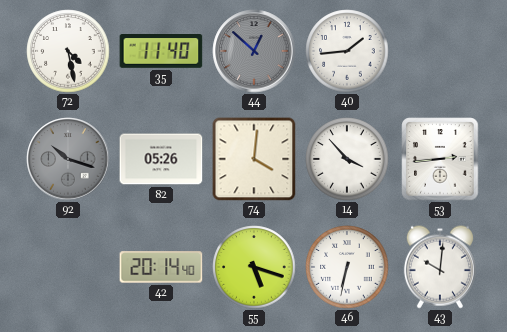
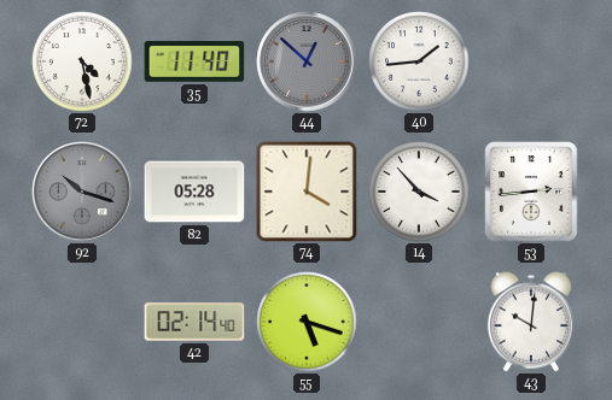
82: 05:26 -> 05:28 (194, 192)
42: 20:14 -> 02:14 (194, 322)
46: 6:32 -> none (347, 267)
